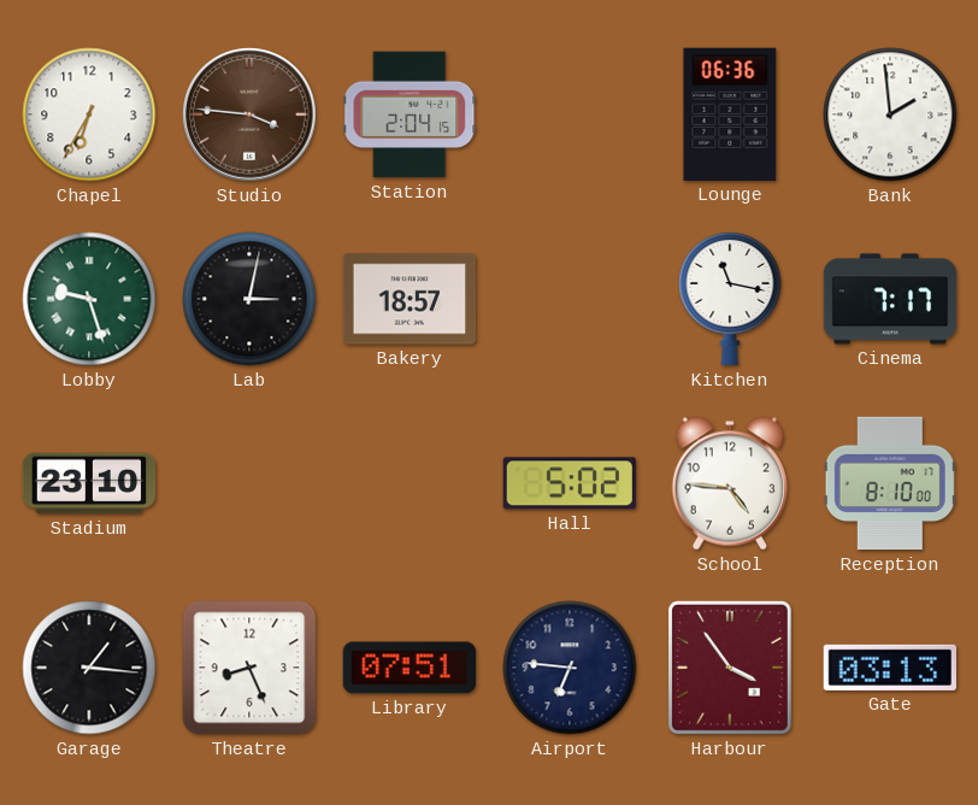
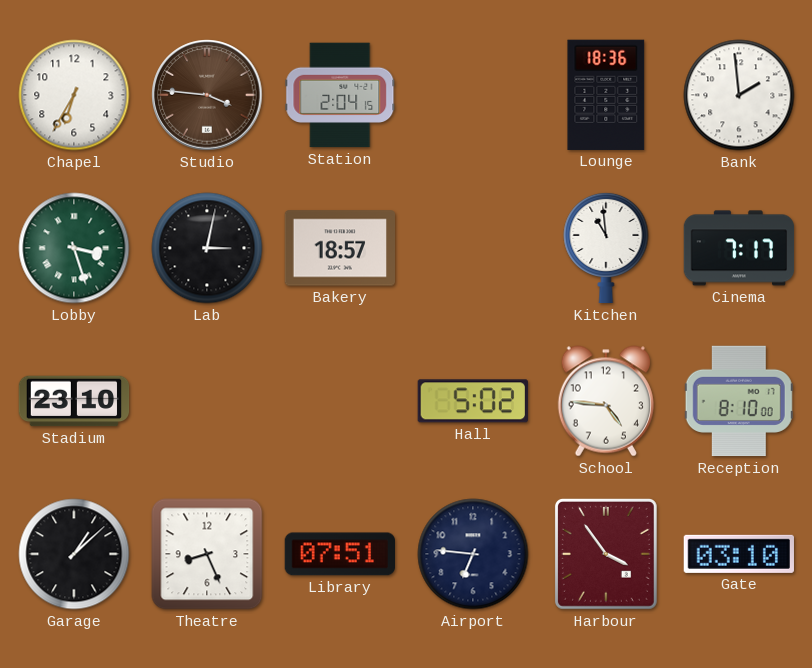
Lounge: 06:36 -> 18:36 (606, 95)
Lobby: 9:27 -> 3:27 (74, 248)
Kitchen: 11:17 -> 10:59 (606, 248)
Garage: 1:16 -> 1:08 (74, 554)
Gate: 03:13 -> 03:10 (739, 554)
